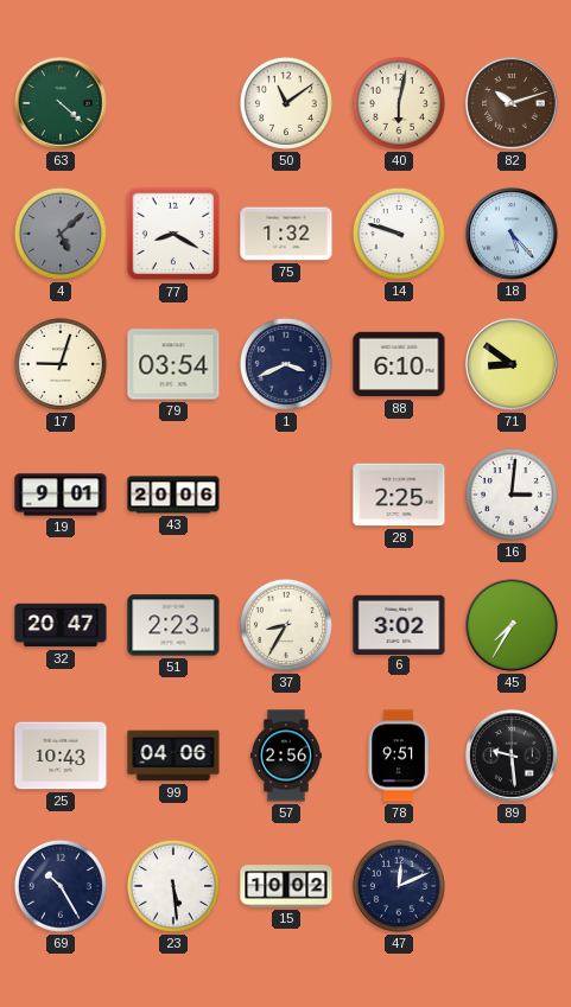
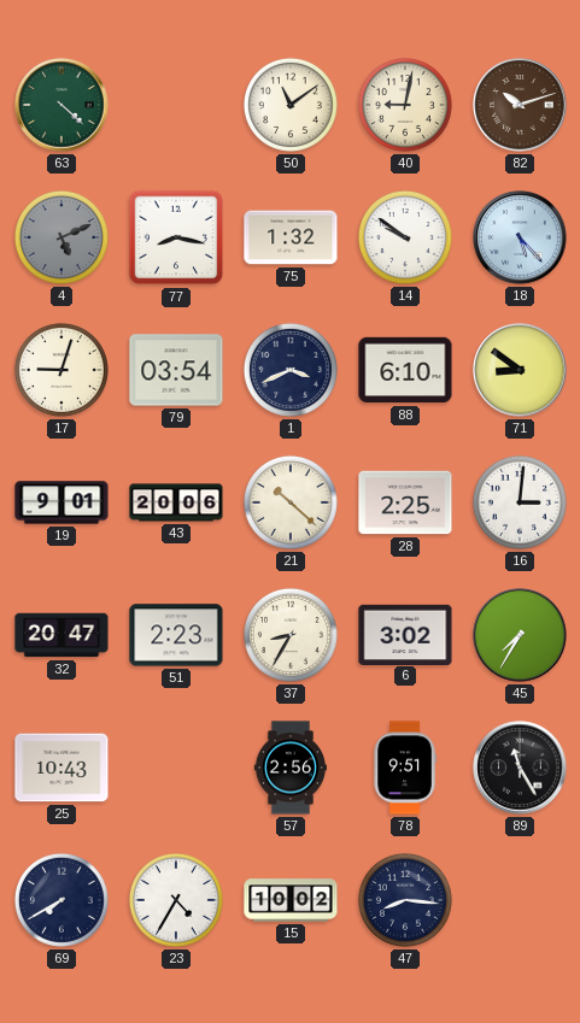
40: 6:02 -> 9:02 (405, 105)
4: 5:08 -> 5:11 (61, 237)
77: 8:20 -> 8:17 (176, 237)
14: 9:48 -> 9:51 (405, 237)
21: none -> 10:22 (291, 502)
99: 04:06 -> none (173, 756)
89: 9:29 -> 11:25 (520, 768)
69: 10:25 -> 7:40 (61, 900)
23: 5:29 -> 4:35 (176, 900)
47: 12:11 -> 8:16 (405, 900)
